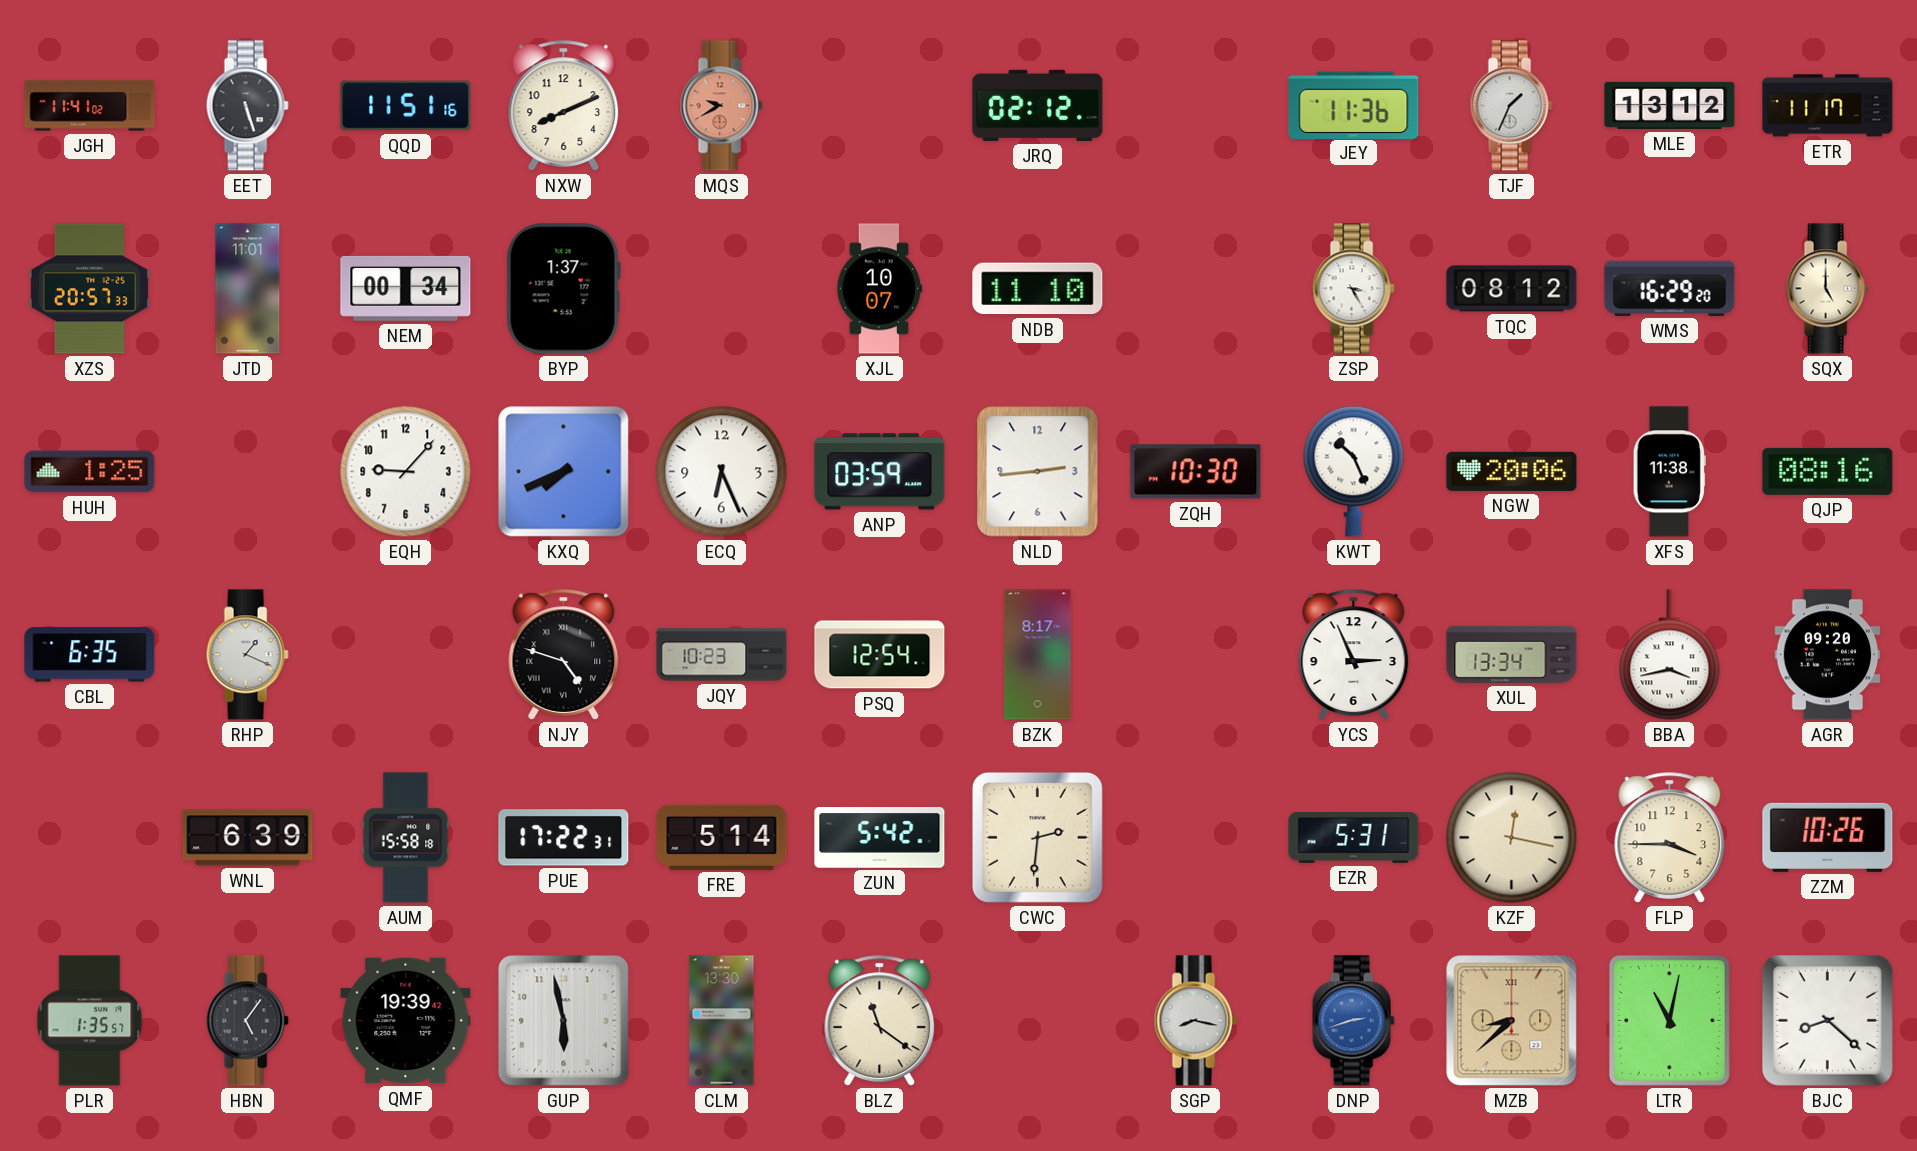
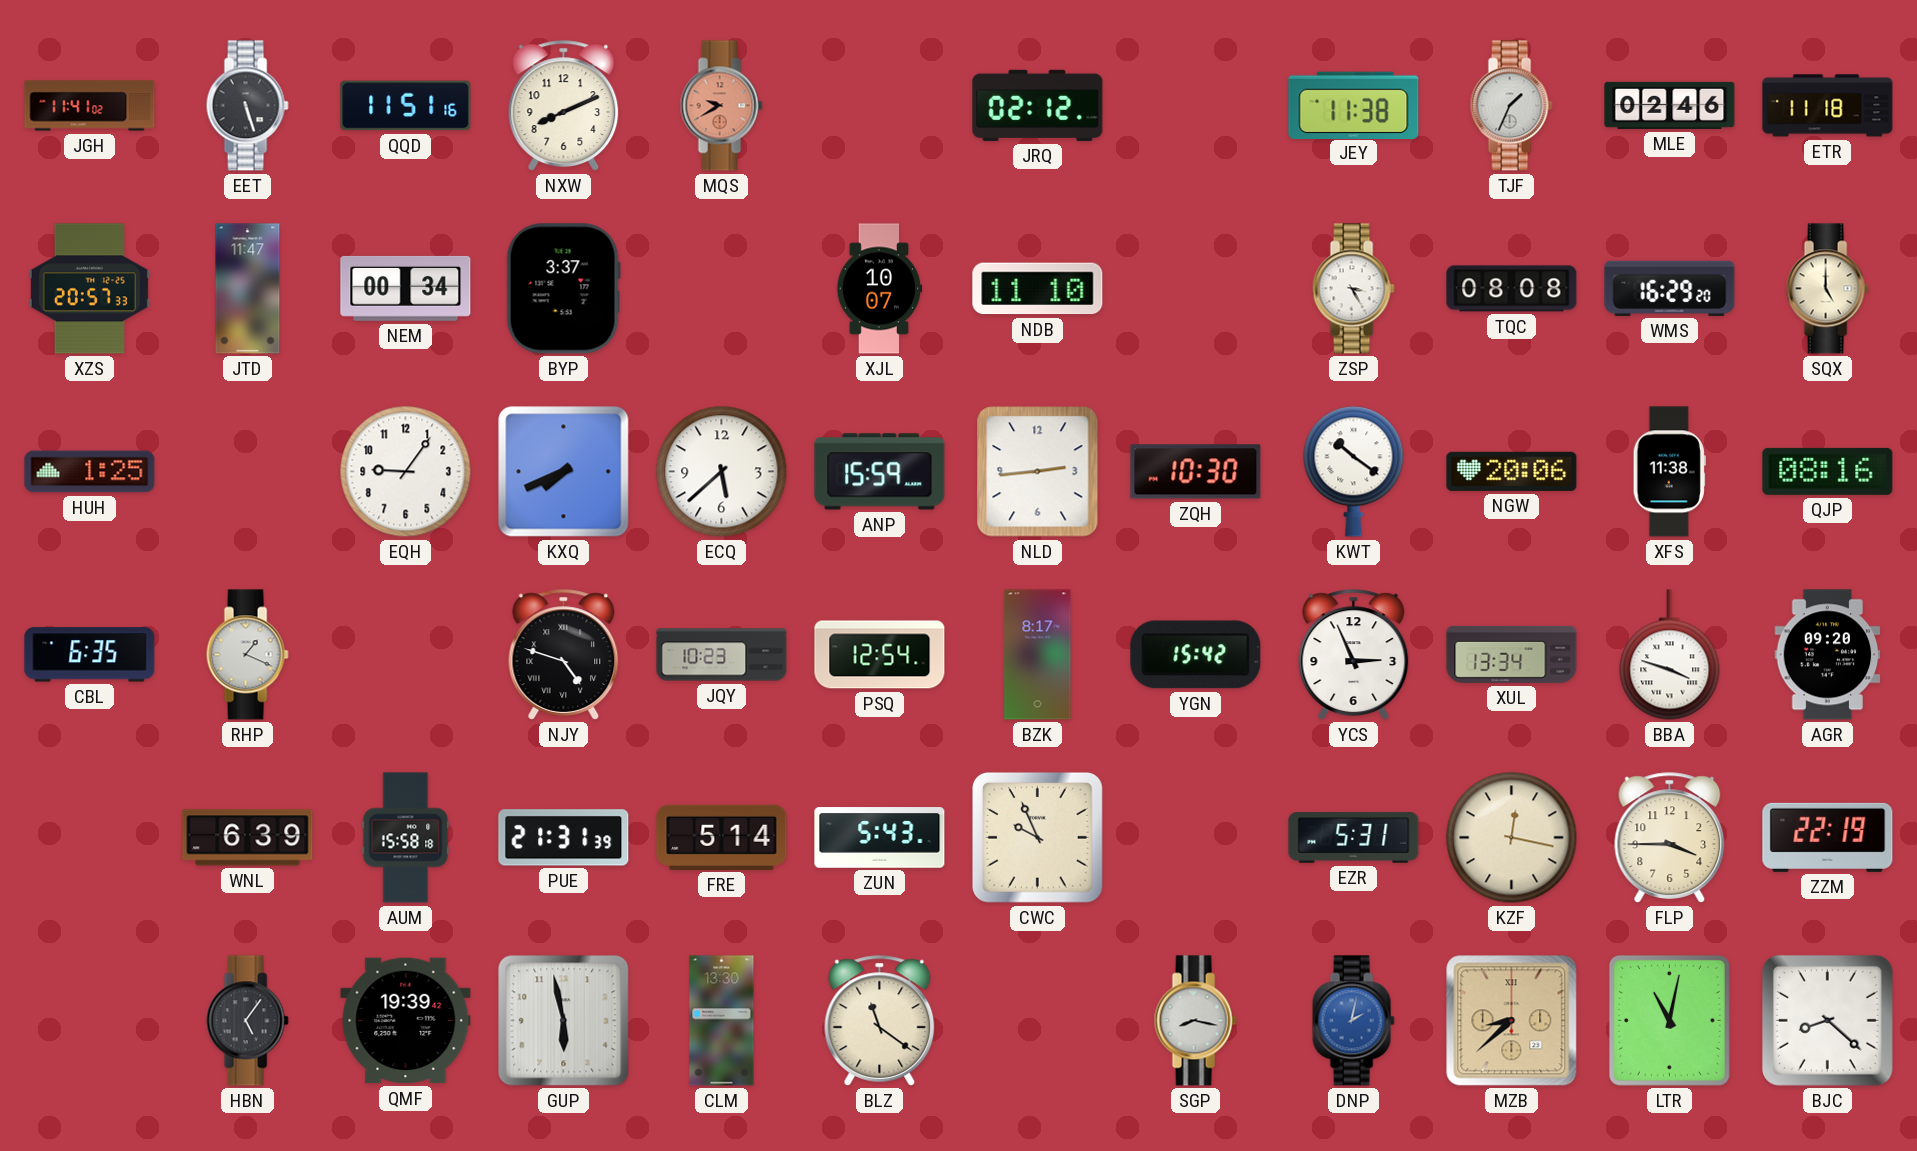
JEY: 11:36 -> 11:38 (1354, 105)
MLE: 13:12 -> 02:46 (1670, 105)
ETR: 11:17 -> 11:18 (1828, 106)
JTD: 11:01 -> 11:47 (248, 289)
BYP: 1:37 -> 3:37 (563, 289)
TQC: 08:12 -> 08:08 (1512, 289)
EQH: 9:07 -> 9:06 (406, 472)
ECQ: 6:26 -> 5:38 (722, 472)
ANP: 03:59 -> 15:59 (880, 472)
KWT: 10:26 -> 10:21 (1354, 472)
YGN: none -> 15:42 (1196, 655)
BBA: 3:43 -> 3:48 (1670, 655)
PUE: 17:22 -> 21:31 (564, 838)
ZUN: 5:42 -> 5:43 (880, 838)
CWC: 2:31 -> 9:56 (1037, 837)
ZZM: 10:26 -> 22:19 (1828, 837)
PLR: 1:35 -> none (90, 1021)
DNP: 2:42 -> 2:02 (1353, 1021)
